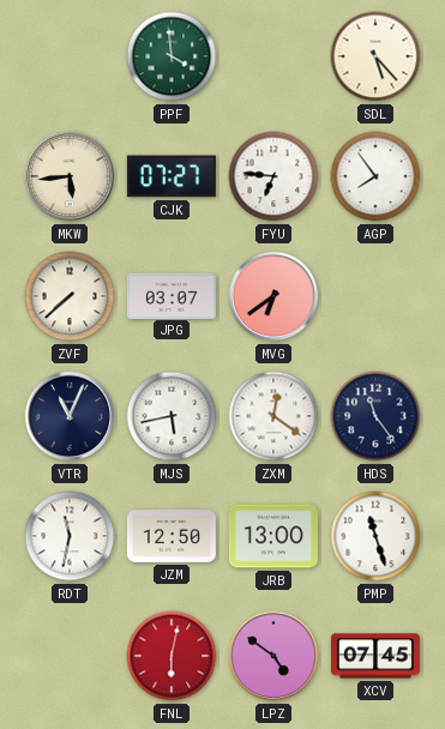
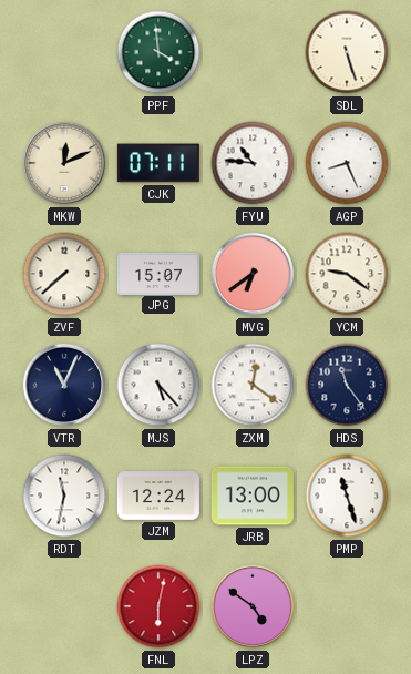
SDL: 5:23 -> 5:27 (347, 52)
MKW: 5:44 -> 12:11 (64, 163)
CJK: 07:27 -> 07:11 (158, 163)
FYU: 6:46 -> 10:46 (253, 163)
AGP: 7:54 -> 8:26 (347, 163)
JPG: 03:07 -> 15:07 (158, 273)
YCM: none -> 9:21 (347, 274)
MJS: 5:43 -> 5:23 (158, 385)
JZM: 12:50 -> 12:24 (158, 497)
XCV: 07:45 -> none (375, 656)
